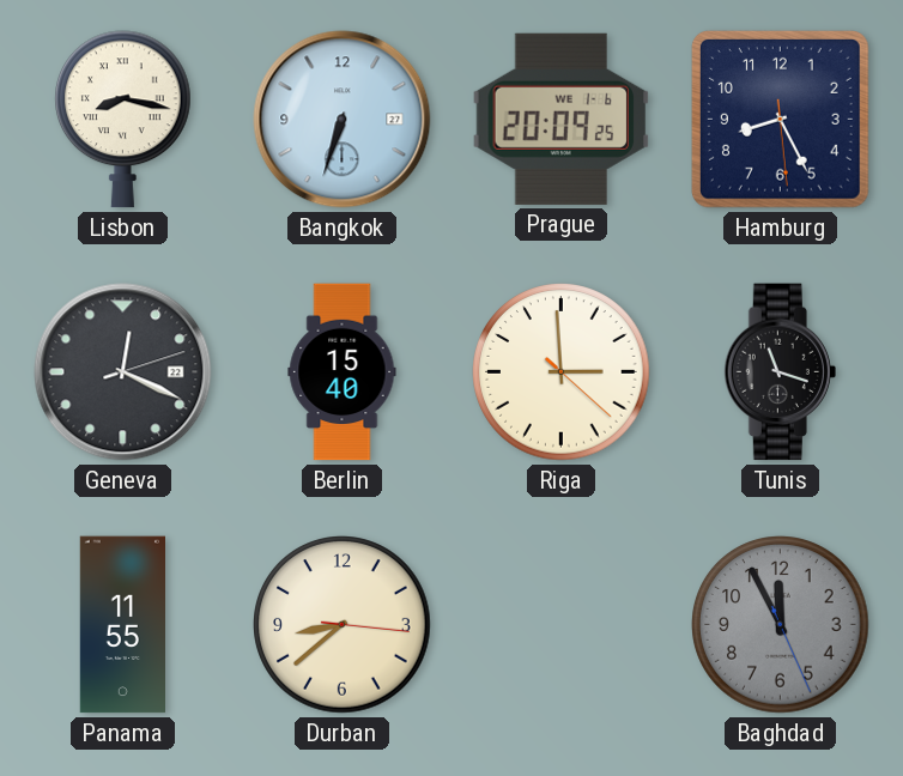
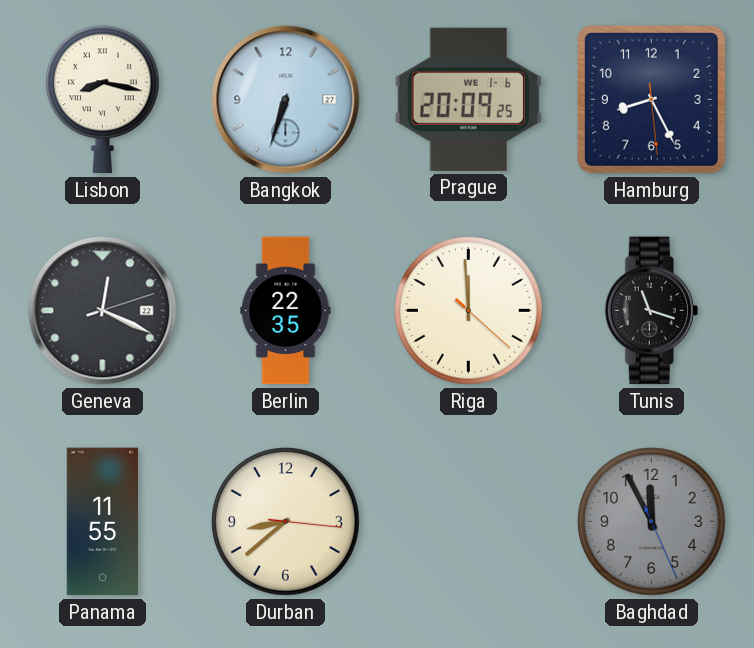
Berlin: 15:40 -> 22:35 (286, 311)
Riga: 2:59 -> 11:59 (469, 311)
